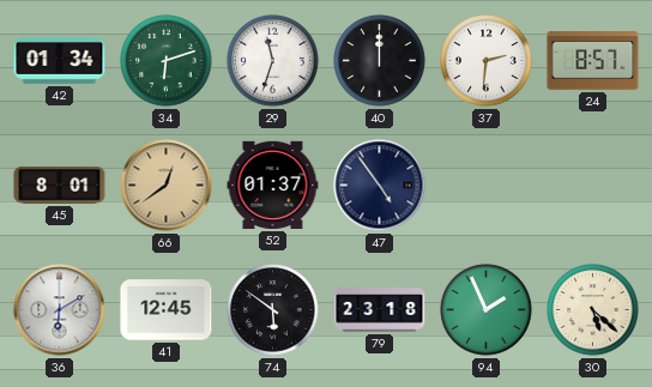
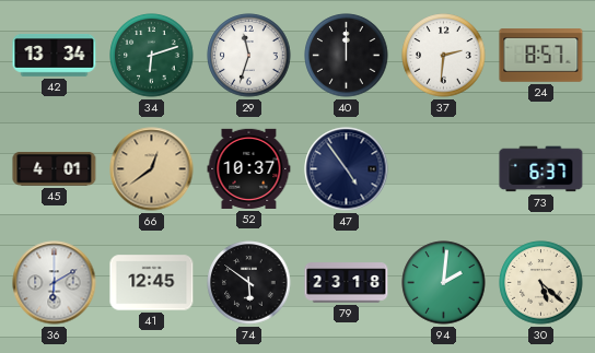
42: 01:34 -> 13:34 (55, 56)
45: 8:01 -> 4:01 (55, 169)
52: 01:37 -> 10:37 (249, 168)
73: none -> 6:37 (541, 169)
94: 1:56 -> 2:01 (444, 283)
